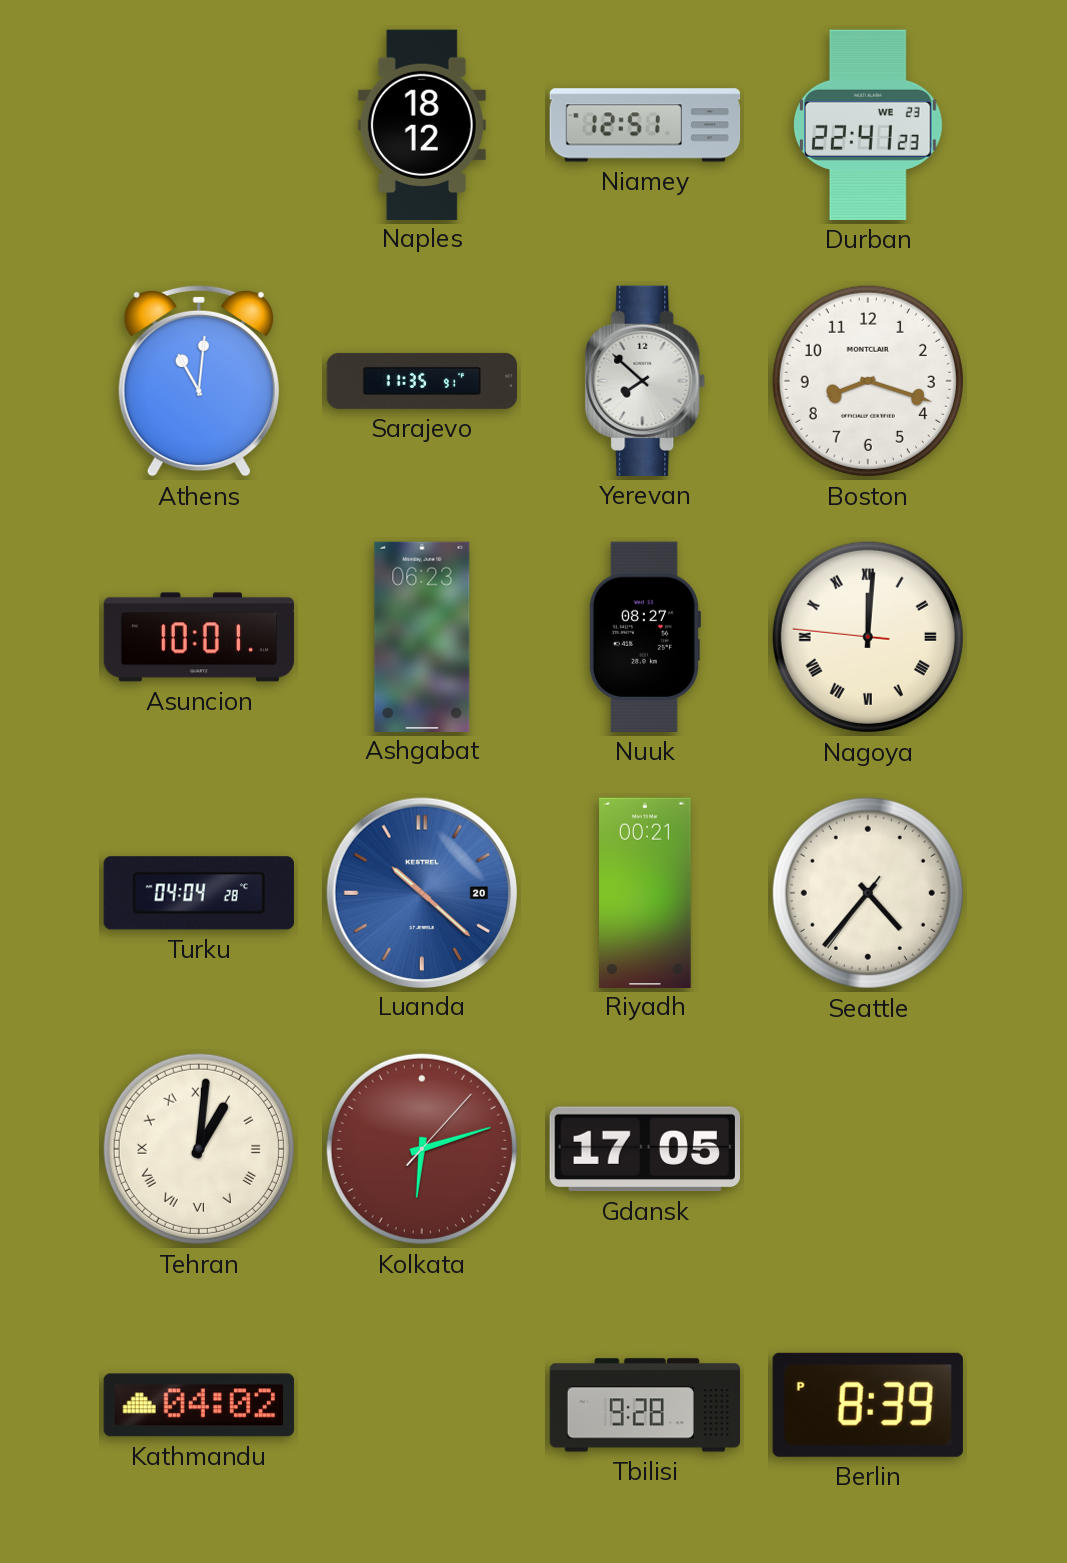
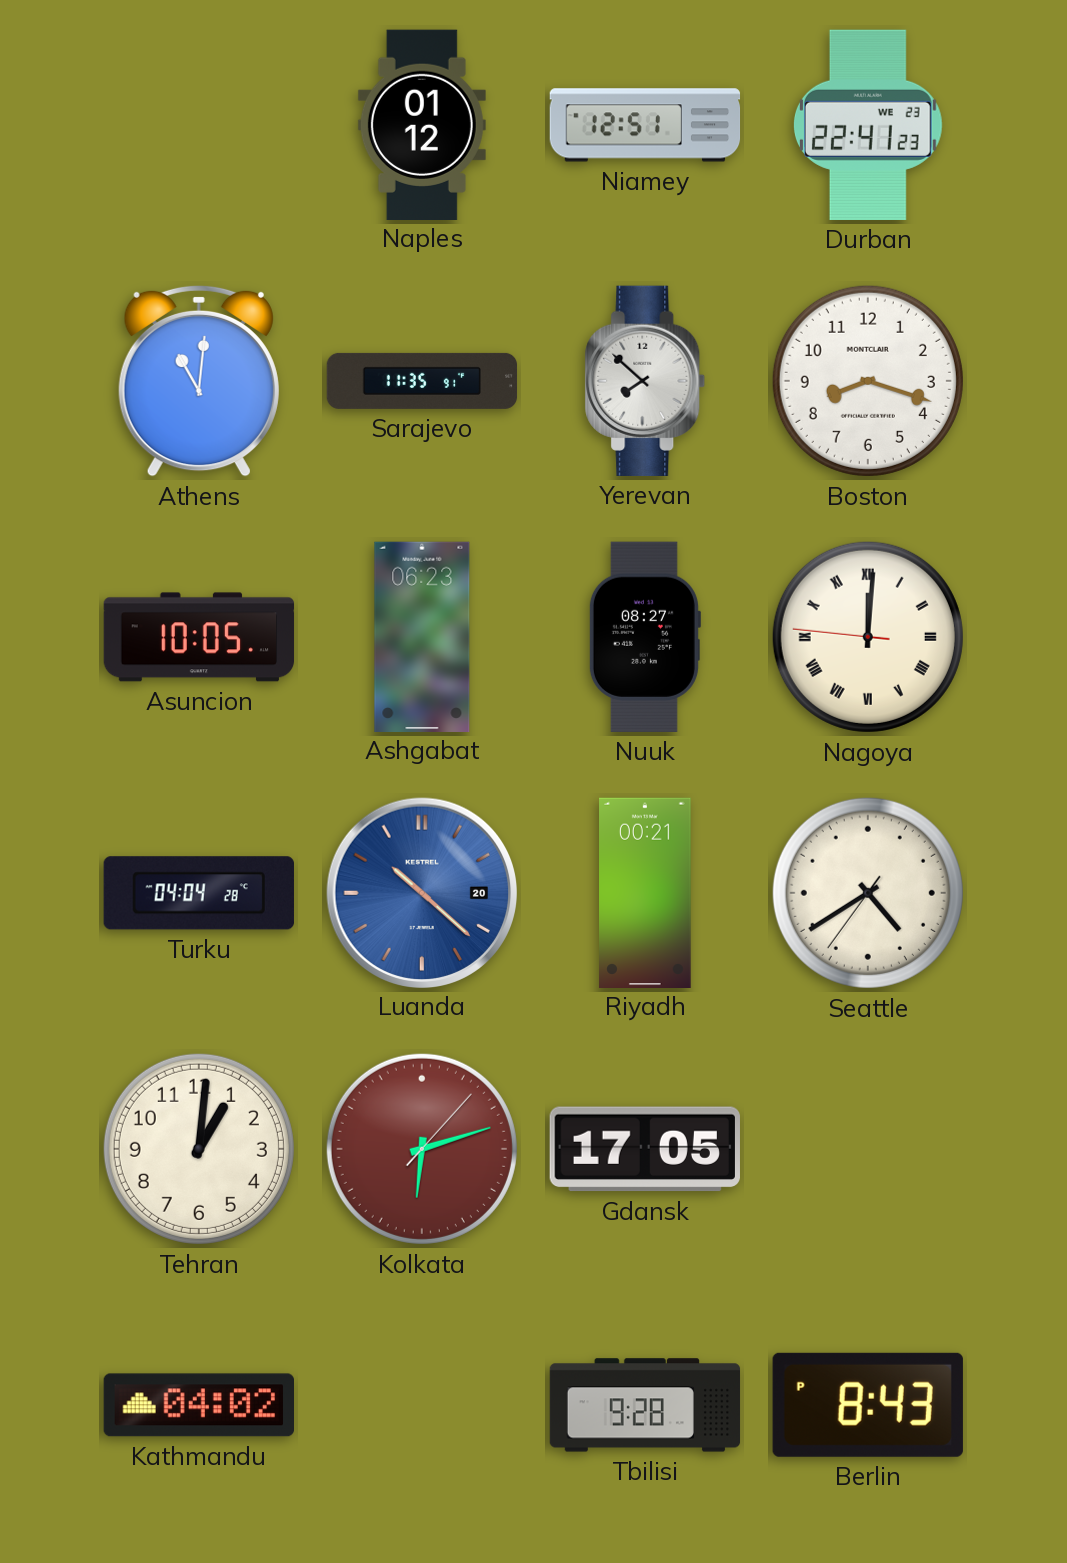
Naples: 18:12 -> 01:12 (422, 124)
Asuncion: 10:01 -> 10:05 (199, 637)
Seattle: 4:36 -> 4:39 (868, 893)
Tehran numerals: Roman -> Arabic (199, 1149)
Berlin: 8:39 -> 8:43 (868, 1405)
